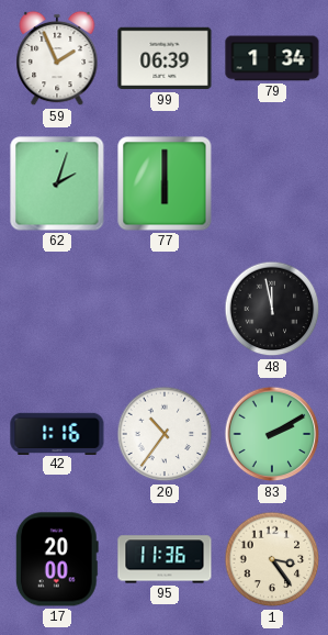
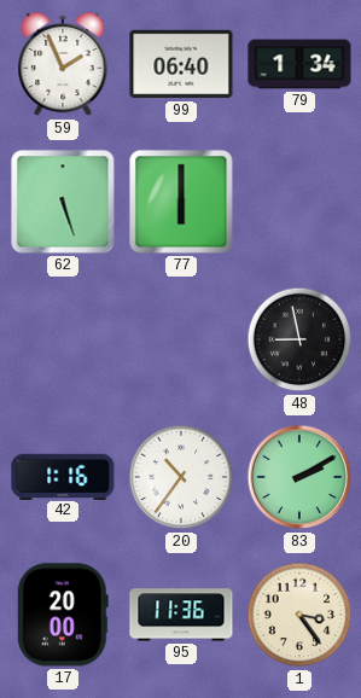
99: 06:39 -> 06:40 (181, 64)
62: 2:03 -> 5:27 (63, 202)
48: 11:58 -> 8:58 (299, 339)
